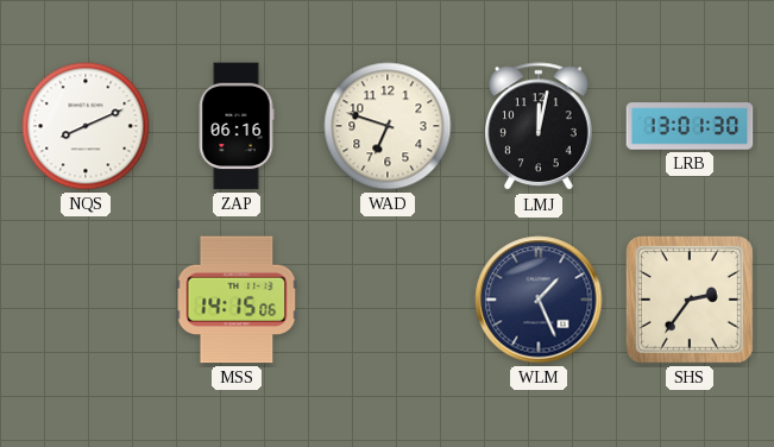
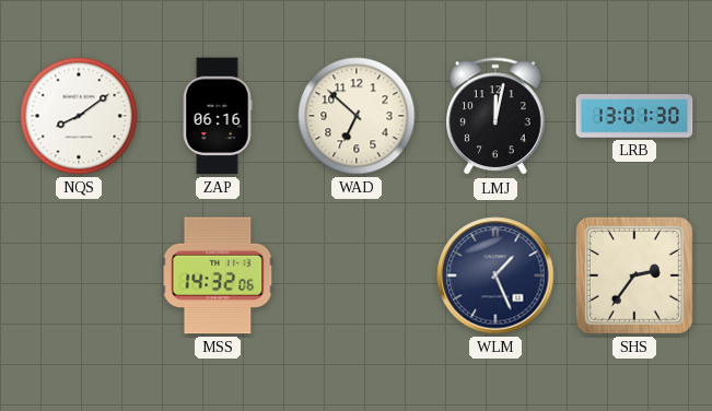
NQS: 8:11 -> 8:09 (79, 116)
WAD: 6:48 -> 6:52 (357, 116)
MSS: 14:15 -> 14:32 (218, 275)
